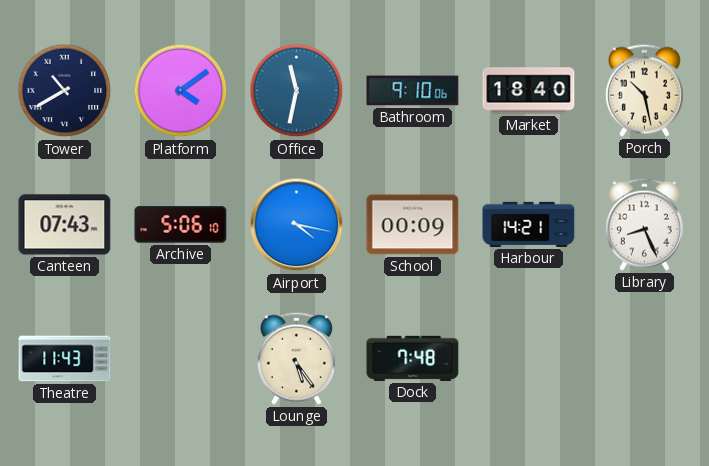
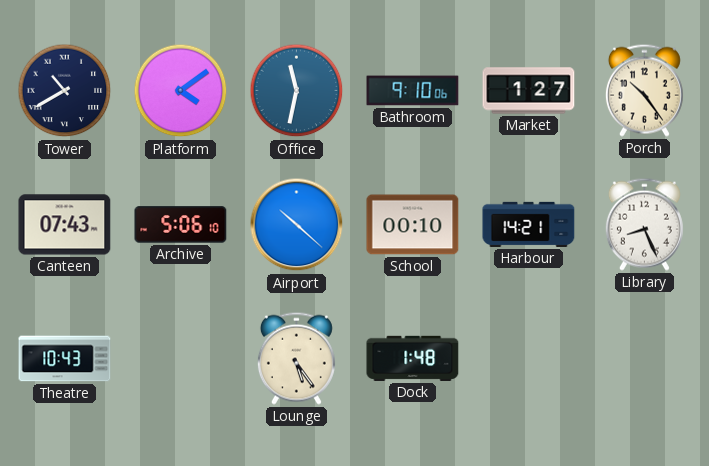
Market: 18:40 -> 1:27 (529, 91)
Porch: 10:28 -> 10:24 (644, 90)
Airport: 4:17 -> 10:22 (297, 225)
School: 00:09 -> 00:10 (413, 225)
Theatre: 11:43 -> 10:43 (65, 359)
Dock: 7:48 -> 1:48 (413, 358)
